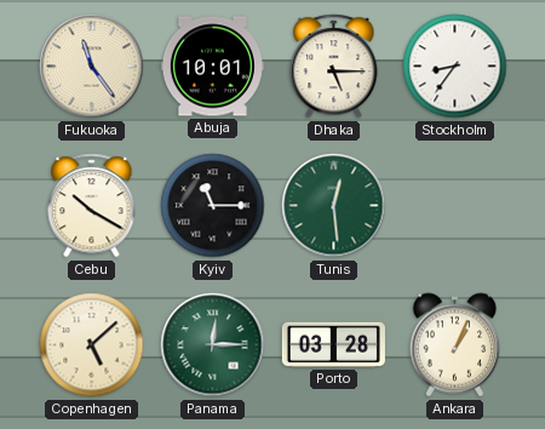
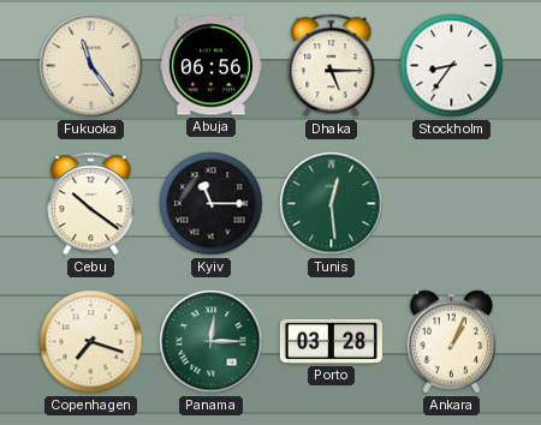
Abuja: 10:01 -> 06:56 (210, 66)
Cebu: 10:20 -> 10:21 (91, 204)
Copenhagen: 5:08 -> 7:18 (91, 342)
